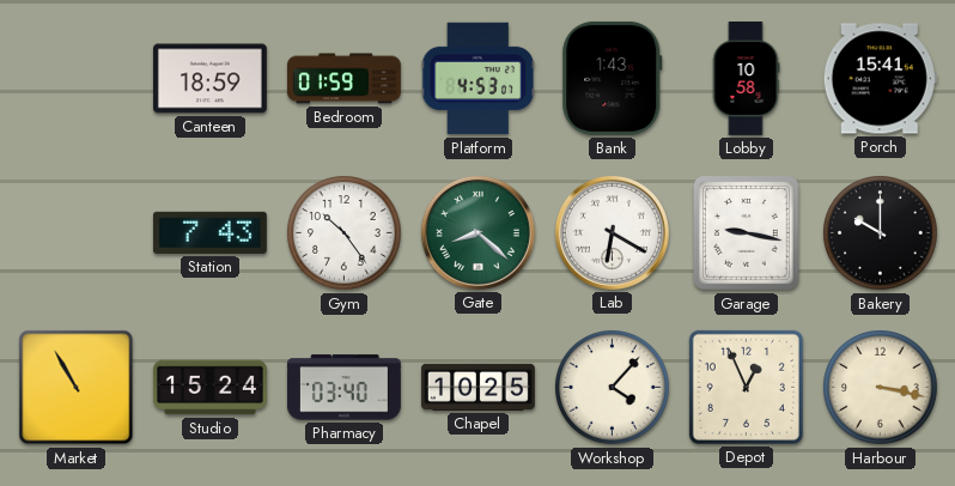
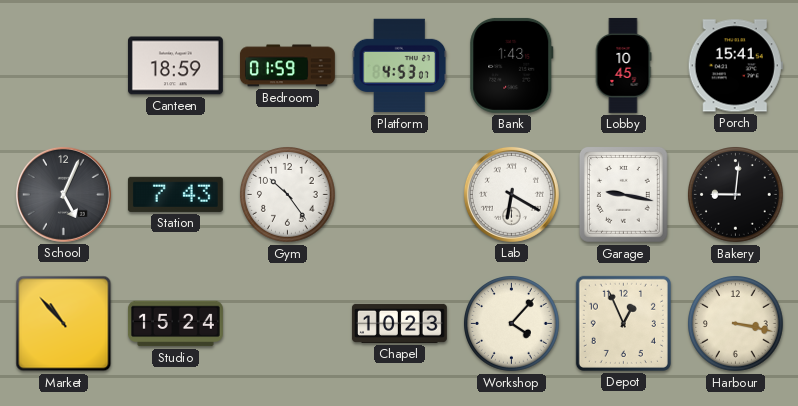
Lobby: 10:58 -> 10:45 (623, 65)
School: none -> 5:04 (63, 194)
Gate: 8:22 -> none (478, 232)
Bakery: 10:00 -> 9:01 (736, 195)
Market: 10:55 -> 10:53 (64, 324)
Pharmacy: 03:40 -> none (343, 388)
Chapel: 10:25 -> 10:23 (399, 323)
